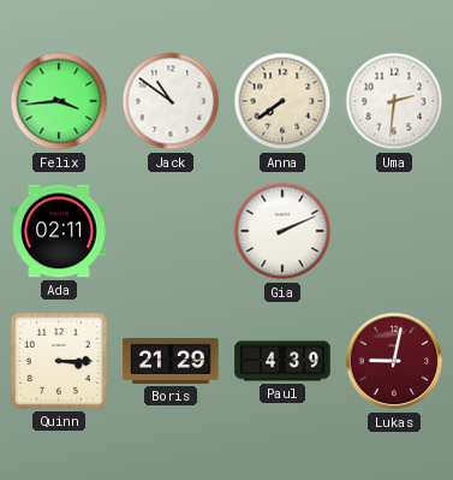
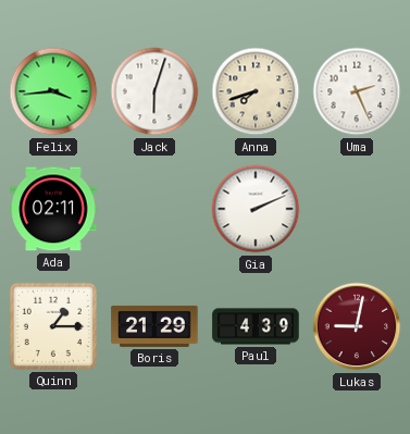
Jack: 10:51 -> 6:03 (154, 91)
Anna: 7:39 -> 7:42 (256, 91)
Uma: 2:31 -> 2:26 (357, 91)
Quinn: 3:15 -> 1:15 (53, 326)
